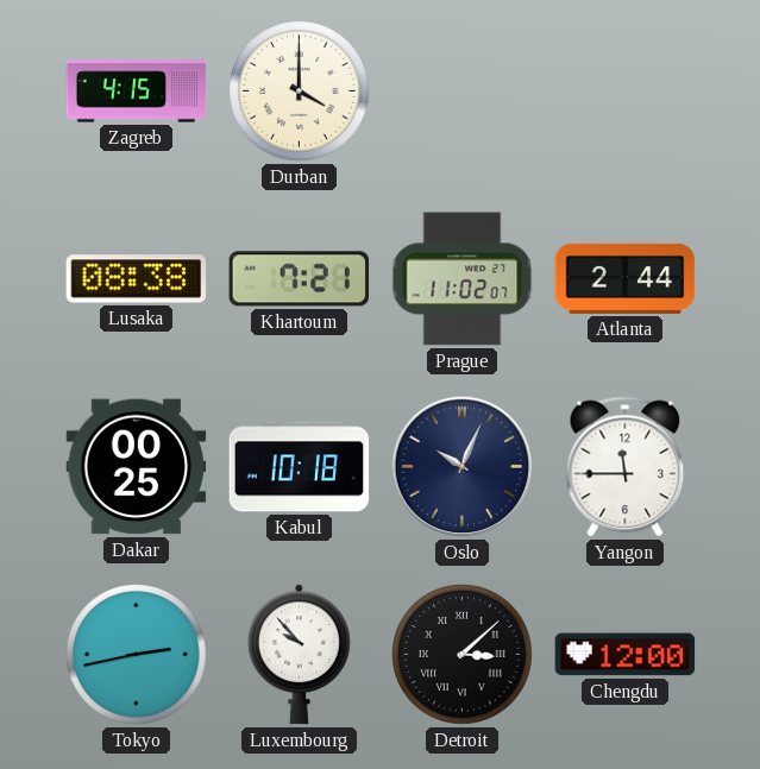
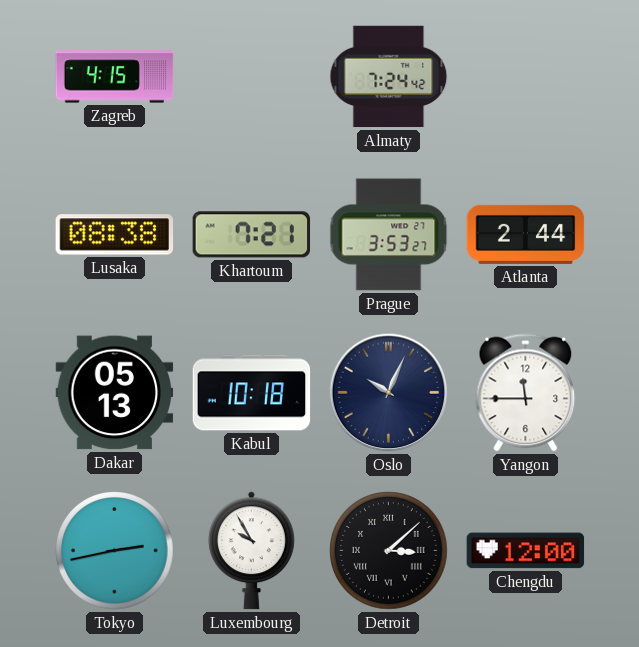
Durban: 4:00 -> none (300, 92)
Almaty: none -> 7:24 (389, 77)
Prague: 11:02 -> 3:53 (389, 235)
Dakar: 00:25 -> 05:13 (115, 393)
Luxembourg: 9:53 -> 9:55 (251, 551)
